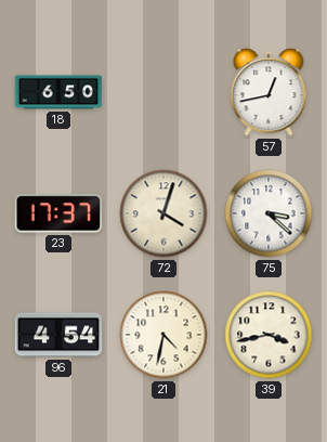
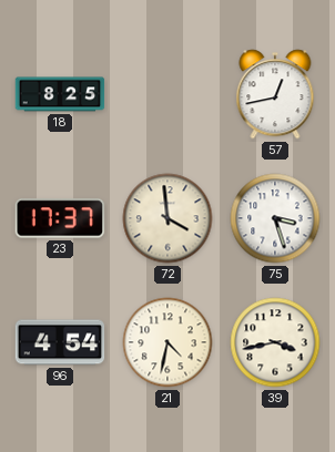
18: 6:50 -> 8:25 (60, 94)
72: 4:03 -> 3:59 (167, 218)
75: 3:22 -> 3:27 (275, 218)
